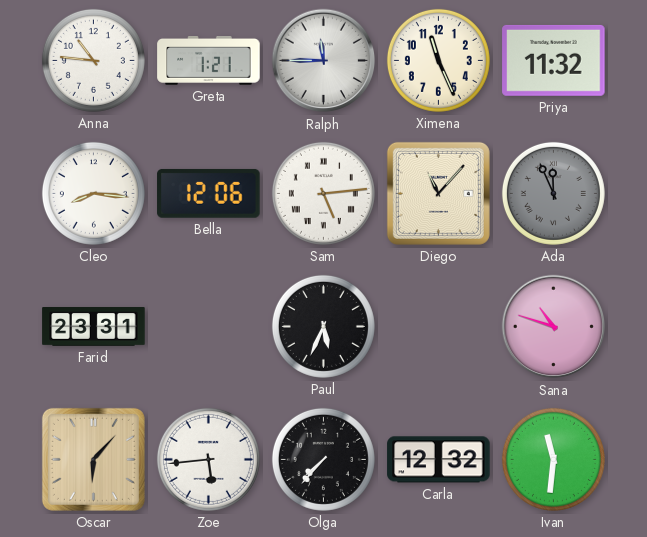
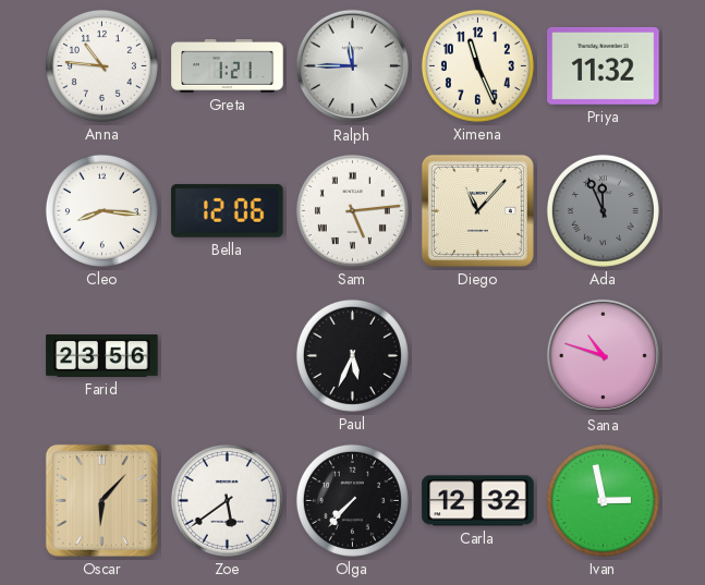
Farid: 23:31 -> 23:56 (102, 356)
Zoe: 5:44 -> 5:39 (227, 500)
Ivan: 11:31 -> 2:58 (603, 500)
